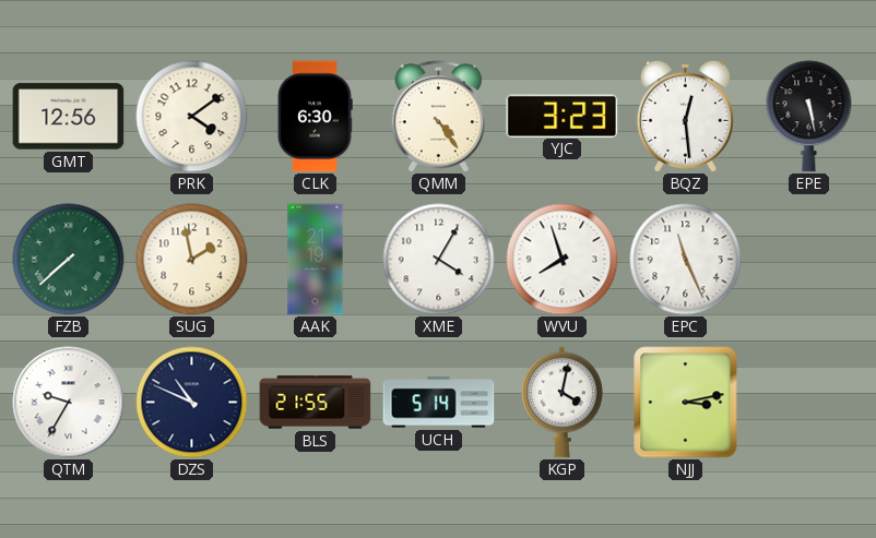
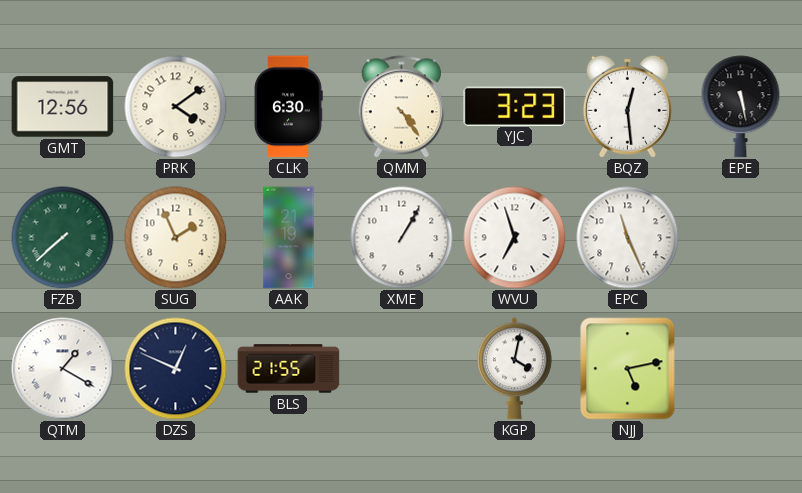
SUG: 1:58 -> 1:56 (176, 238)
XME: 4:05 -> 1:05 (402, 238)
WVU: 7:57 -> 6:57 (515, 238)
QTM: 9:35 -> 1:20 (63, 369)
DZS: 10:49 -> 12:49 (176, 369)
UCH: 5:14 -> none (439, 403)
NJJ: 3:13 -> 5:13 (628, 369)
